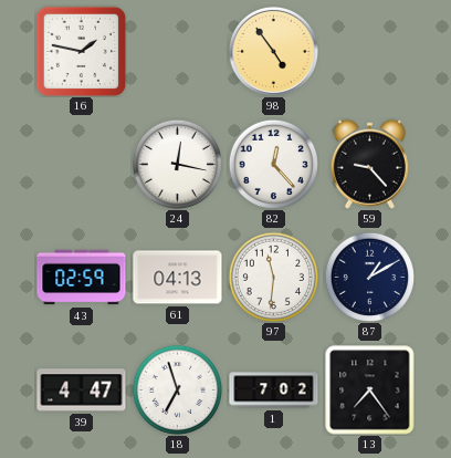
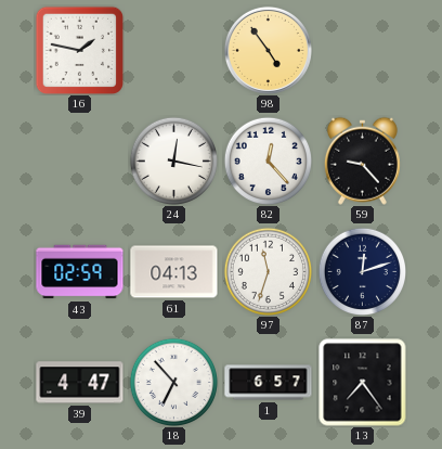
97: 11:31 -> 11:33 (268, 271)
87: 1:10 -> 12:12 (362, 271)
18: 6:57 -> 6:53 (173, 382)
1: 7:02 -> 6:57 (269, 383)
